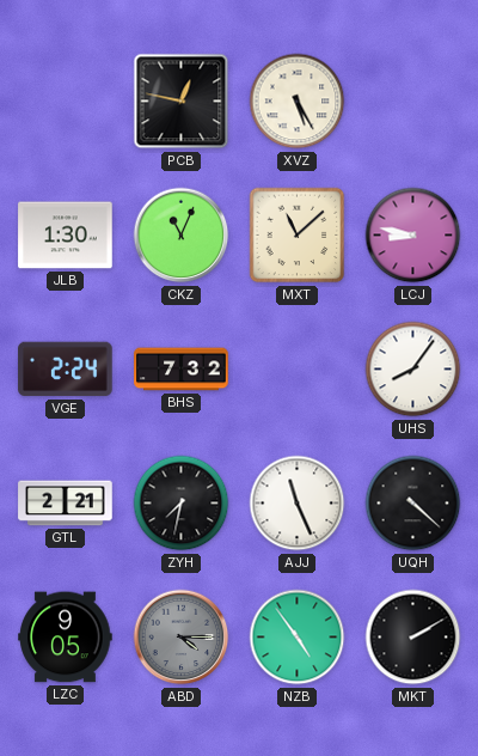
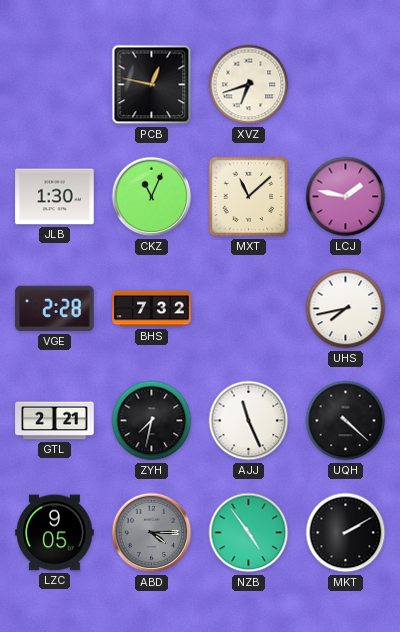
XVZ: 5:25 -> 6:42 (249, 85)
LCJ: 8:47 -> 1:47 (346, 197)
VGE: 2:24 -> 2:28 (55, 309)
UHS: 8:06 -> 7:43 (346, 309)
